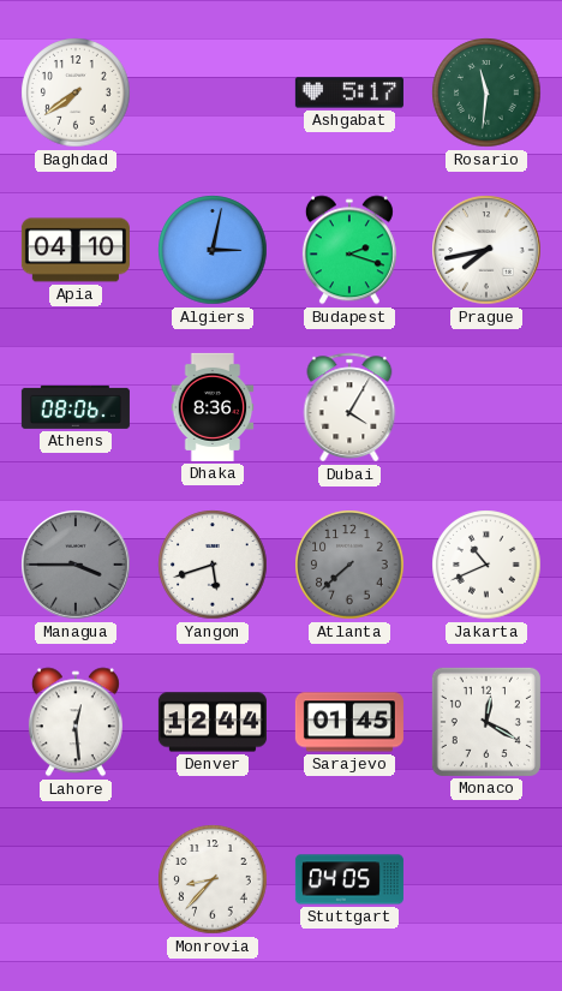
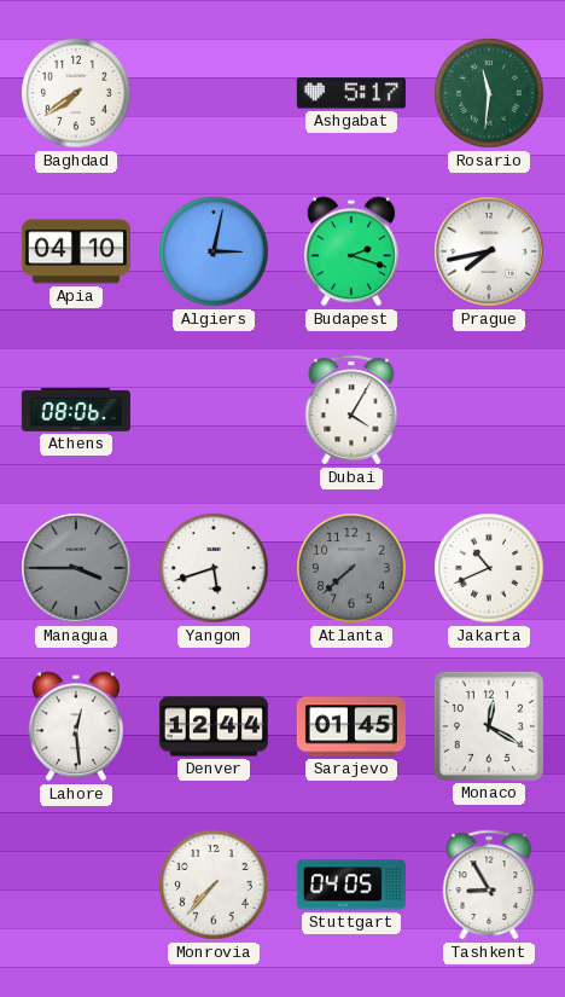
Dhaka: 8:36 -> none (213, 407)
Monrovia: 8:37 -> 7:37 (214, 885)
Tashkent: none -> 8:55 (489, 885)
